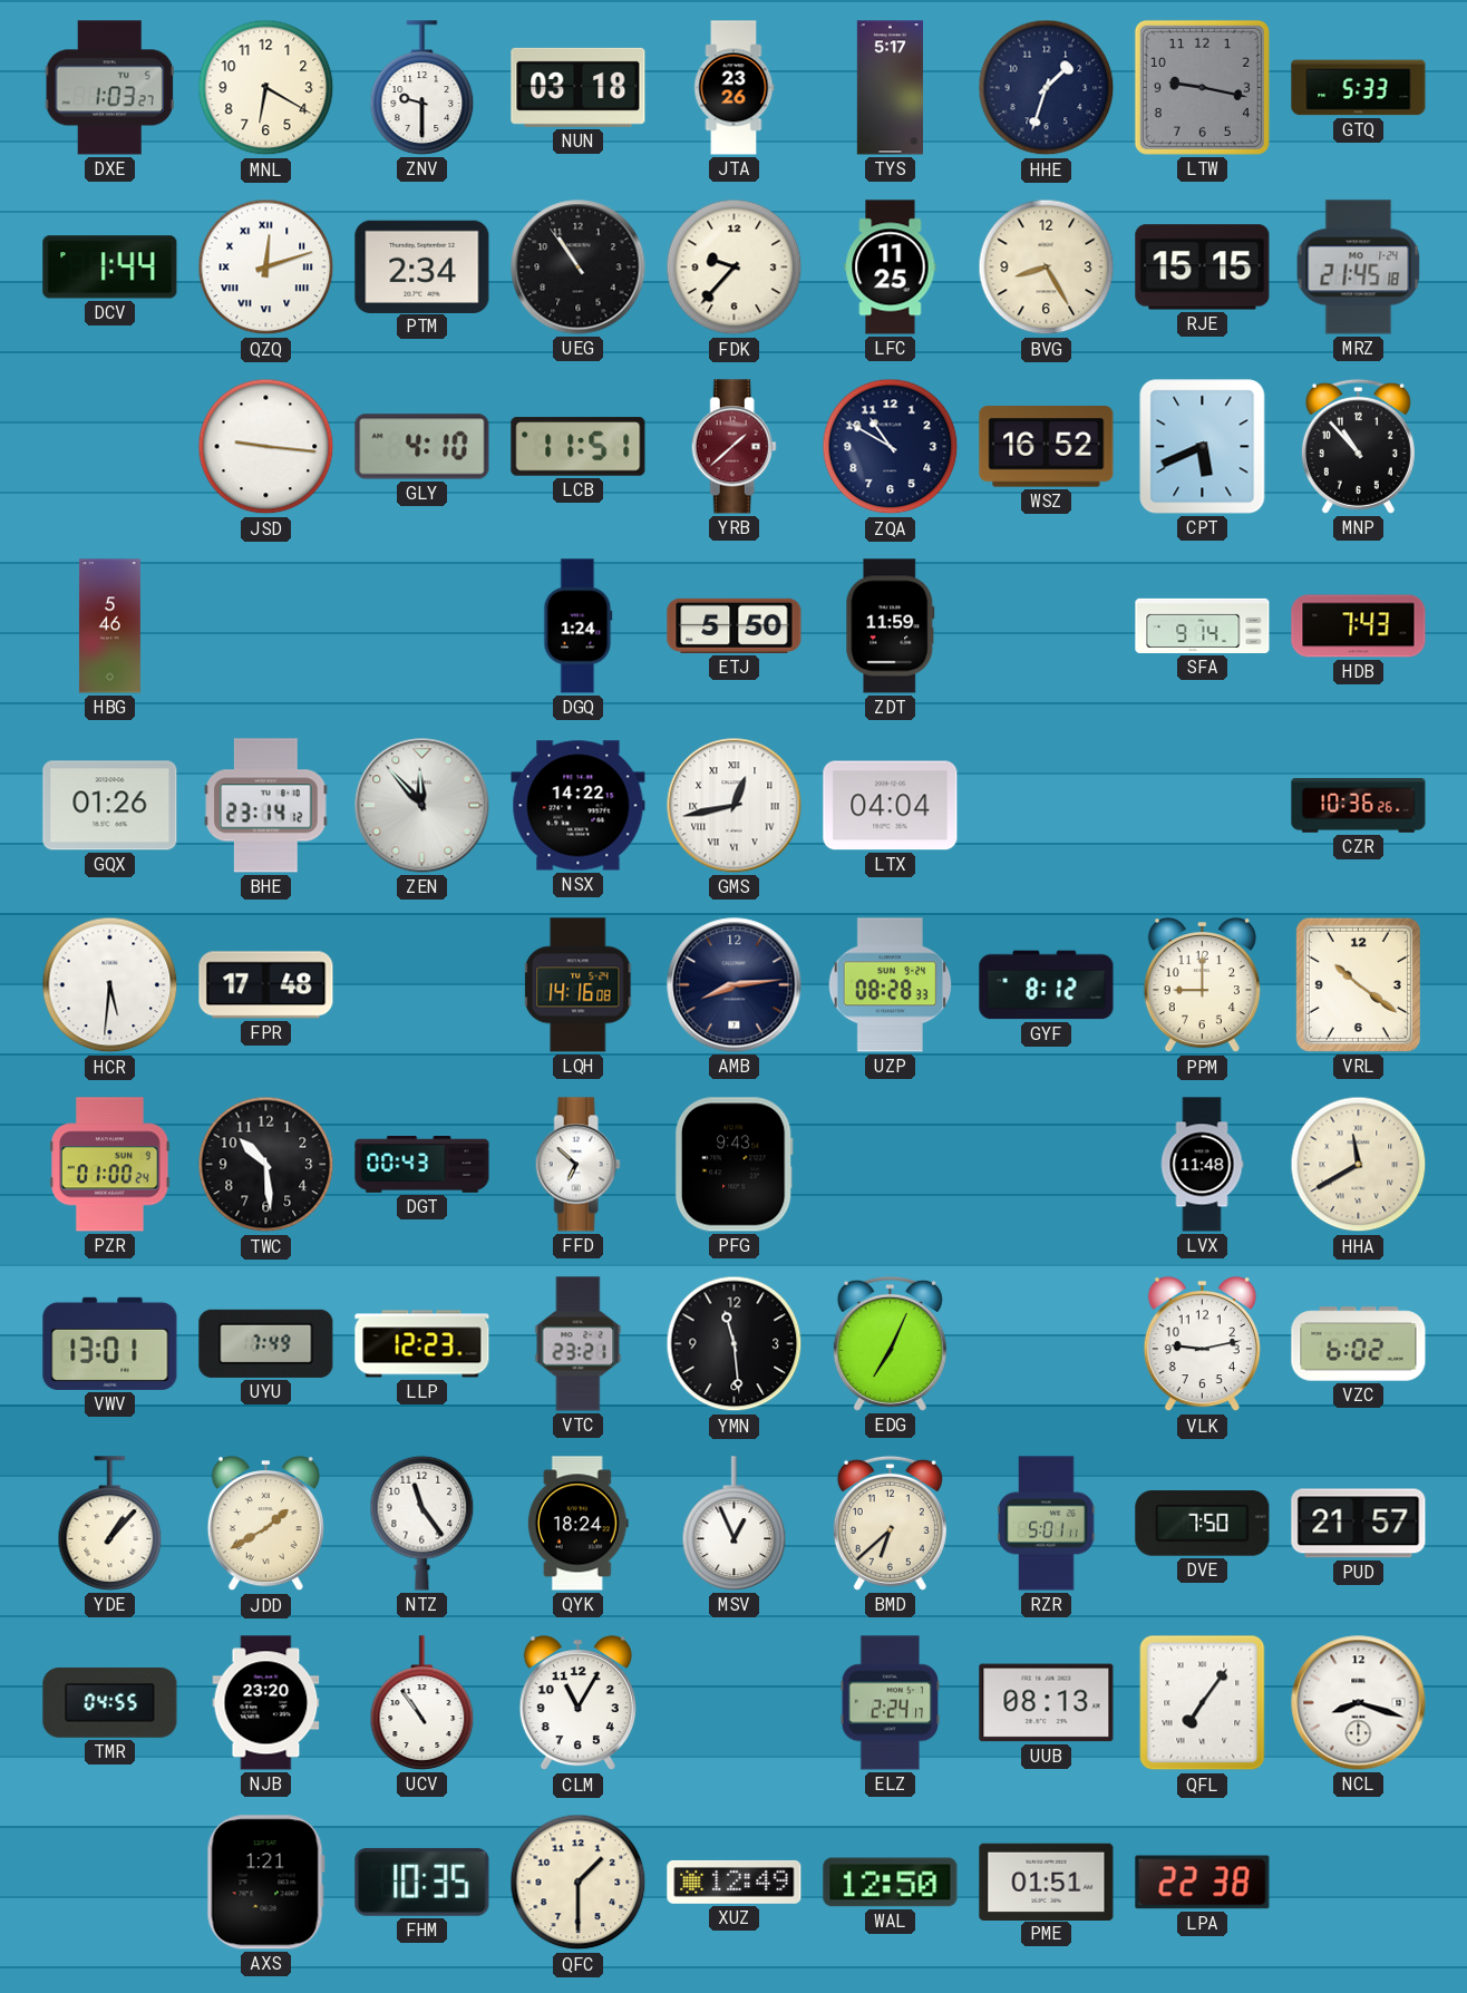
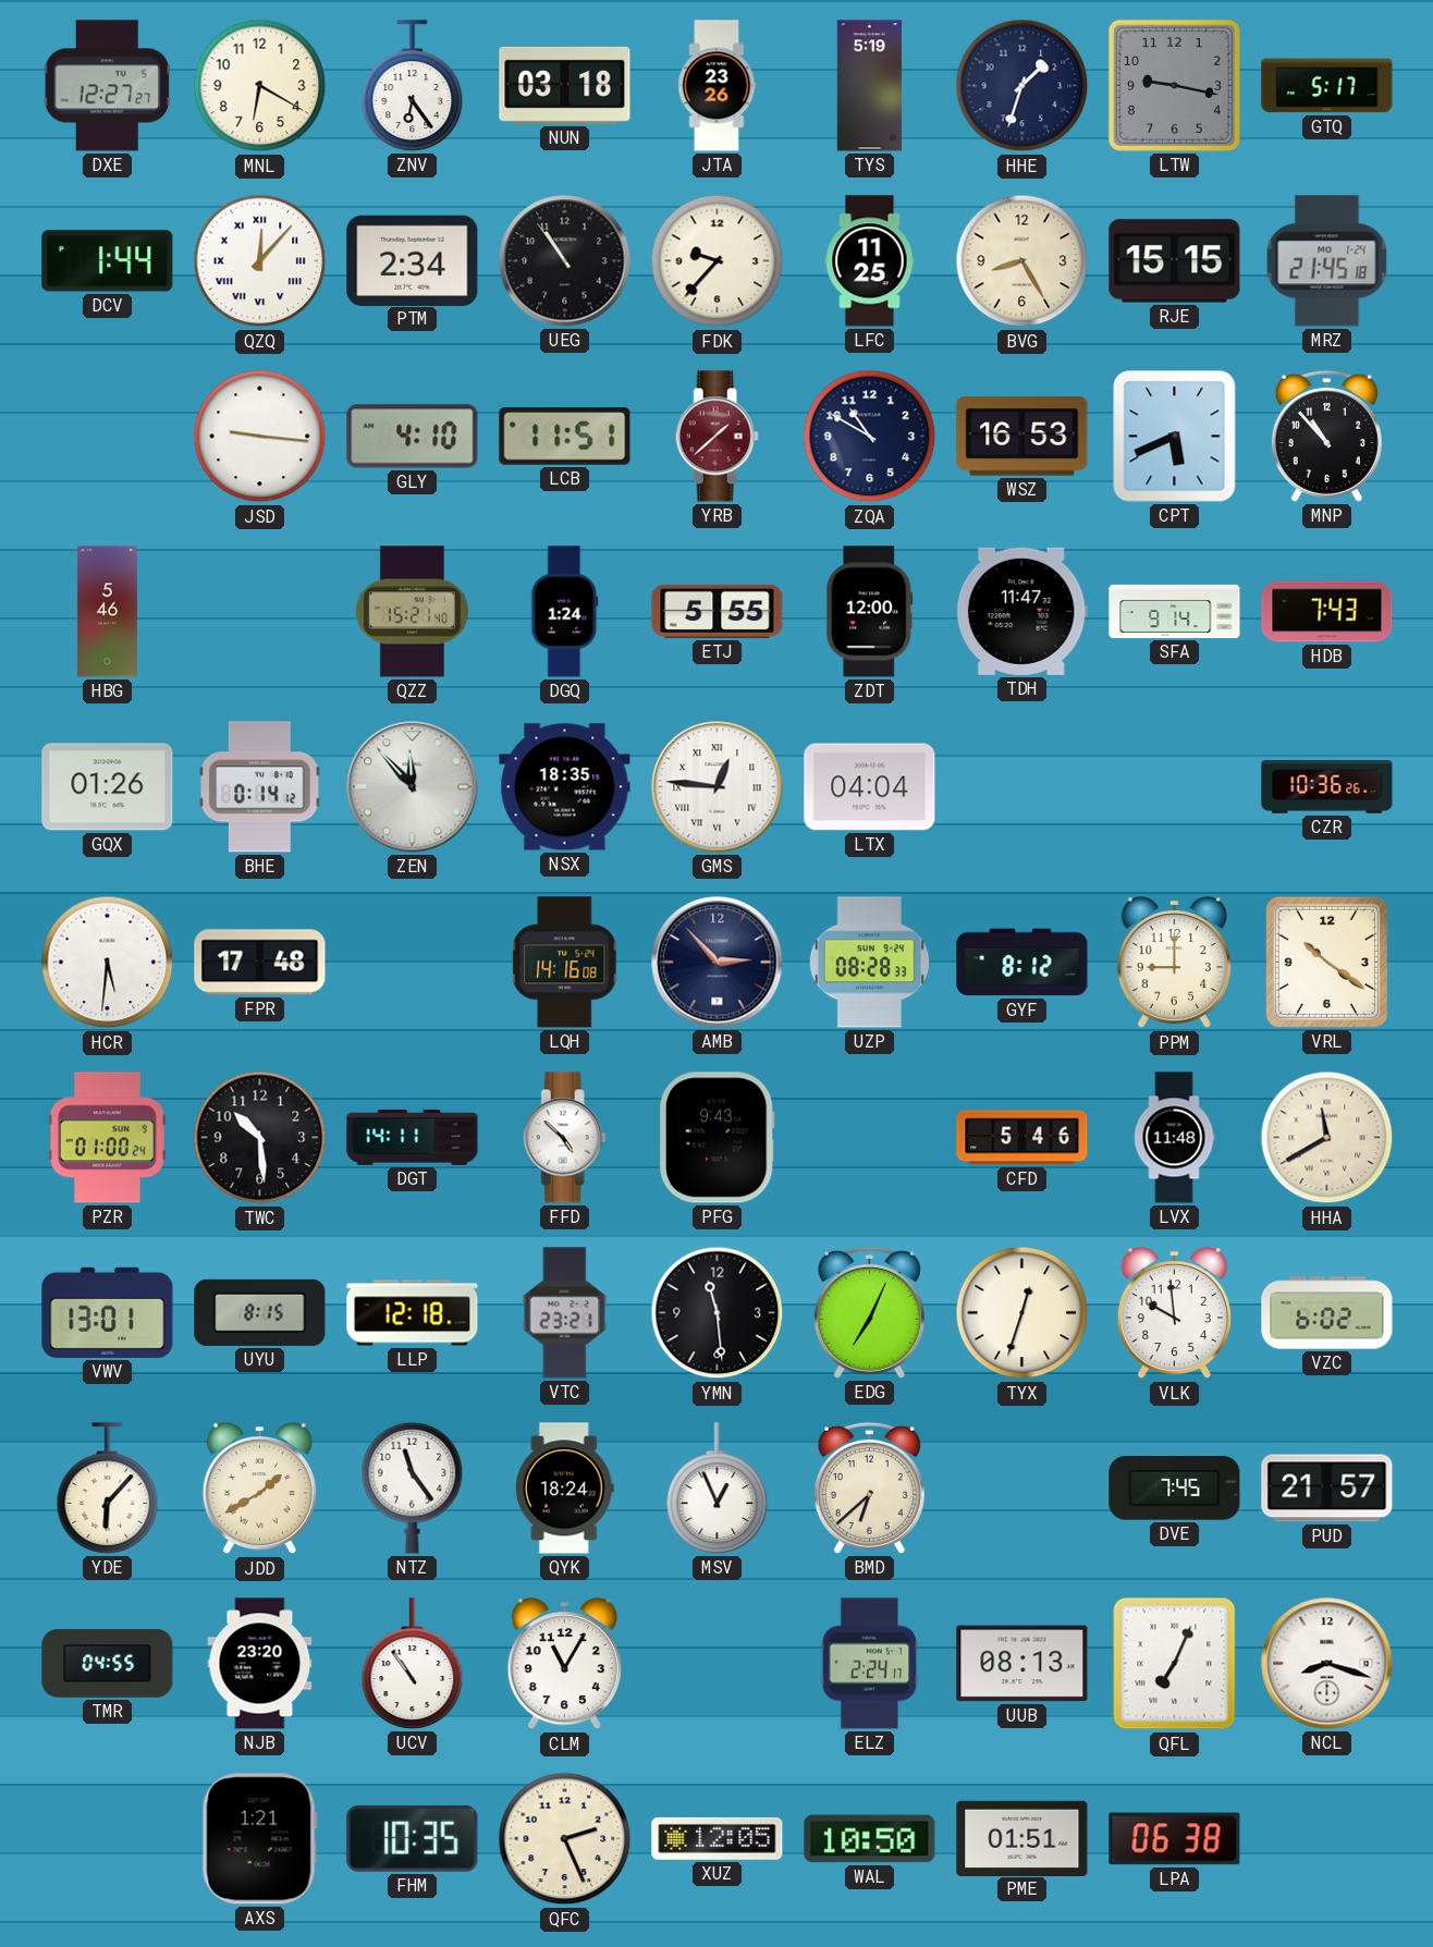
DXE: 1:03 -> 12:27 (107, 86)
ZNV: 9:30 -> 6:24 (413, 86)
TYS: 5:17 -> 5:19 (869, 86)
GTQ: 5:33 -> 5:17 (1327, 86)
QZQ: 12:12 -> 12:07 (260, 261)
WSZ: 16:52 -> 16:53 (1022, 437)
QZZ: none -> 15:21 (412, 612)
ETJ: 5:50 -> 5:55 (718, 611)
ZDT: 11:59 -> 12:00 (870, 612)
TDH: none -> 11:47 (1021, 611)
BHE: 23:14 -> 0:14 (260, 787)
NSX: 14:22 -> 18:35 (565, 787)
GMS: 12:43 -> 12:46 (718, 787)
AMB: 8:14 -> 2:53 (718, 963)
DGT: 00:43 -> 14:11 (413, 1138)
FFD: 6:52 -> 4:52 (564, 1138)
CFD: none -> 5:46 (1022, 1138)
UYU: 7:49 -> 8:15 (260, 1312)
LLP: 12:23 -> 12:18 (413, 1313)
TYX: none -> 12:33 (1022, 1313)
VLK: 9:13 -> 9:59 (1174, 1313)
YDE: 1:07 -> 6:07 (108, 1489)
RZR: 5:01 -> none (1047, 1524)
DVE: 7:50 -> 7:45 (1175, 1489)
QFL: 7:06 -> 7:04 (1175, 1664)
QFC: 1:30 -> 2:26 (565, 1839)
XUZ: 12:49 -> 12:05 (718, 1838)
WAL: 12:50 -> 10:50 (870, 1839)
LPA: 22:38 -> 06:38 (1175, 1839)
